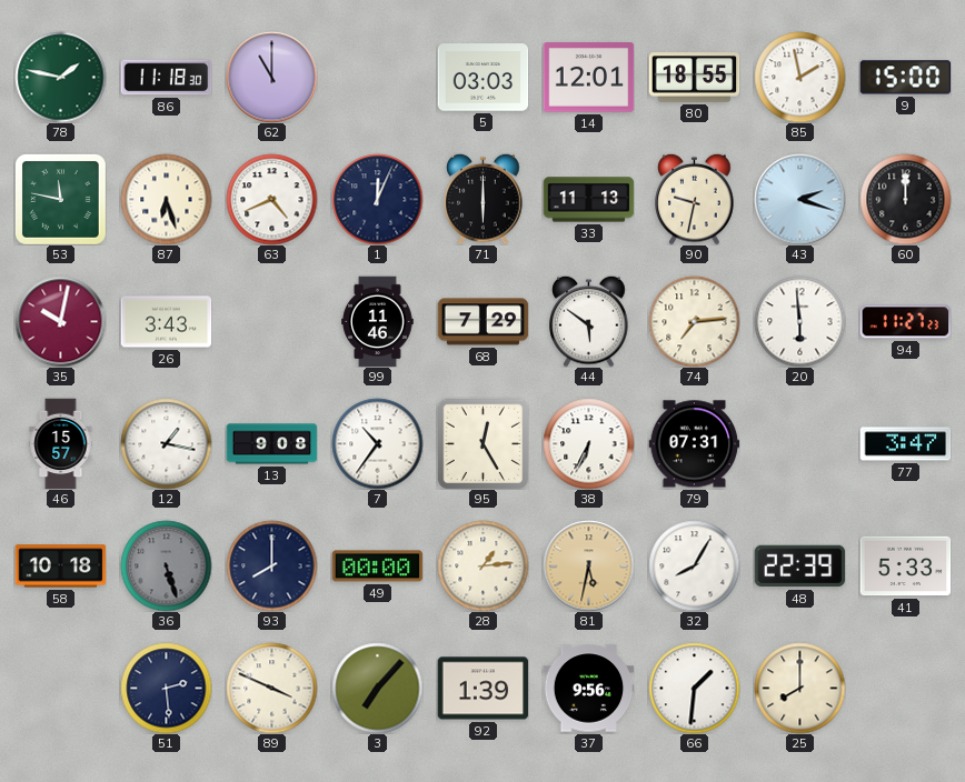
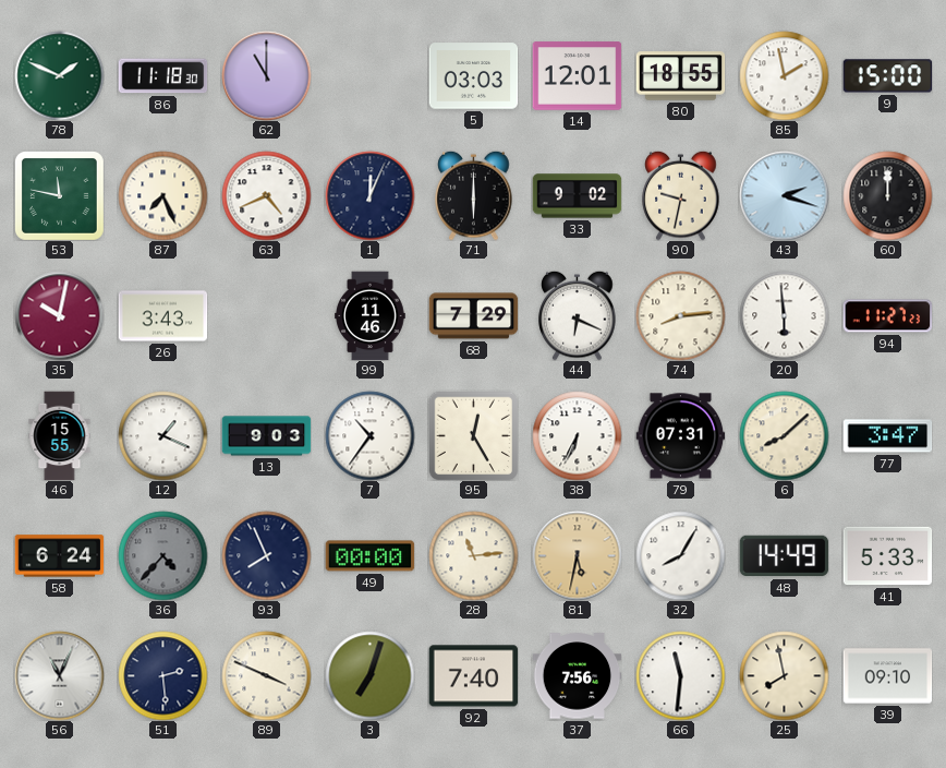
78: 1:47 -> 1:49 (59, 75)
87: 6:27 -> 7:26 (162, 195)
33: 11:13 -> 9:02 (577, 196)
44: 5:51 -> 6:19 (578, 315)
74: 7:14 -> 8:14 (680, 315)
46: 15:57 -> 15:55 (60, 435)
12: 1:17 -> 1:19 (162, 435)
13: 9:08 -> 9:03 (266, 436)
6: none -> 8:08 (784, 435)
58: 10:18 -> 6:24 (59, 556)
36: 5:27 -> 4:37 (162, 555)
93: 8:00 -> 7:56 (266, 555)
28: 1:14 -> 11:14 (473, 555)
48: 22:39 -> 14:49 (784, 556)
56: none -> 11:04 (59, 675)
3: 7:07 -> 7:03 (369, 675)
92: 1:39 -> 7:40 (473, 676)
37: 9:56 -> 7:56 (577, 676)
66: 1:31 -> 11:31 (680, 675)
25: 8:00 -> 7:58 (784, 675)
39: none -> 09:10 (887, 676)
